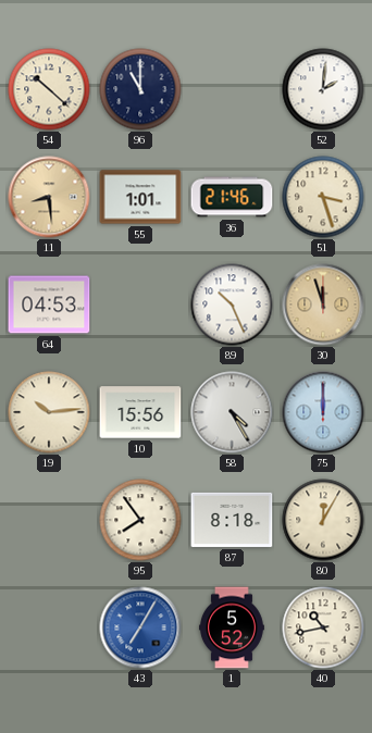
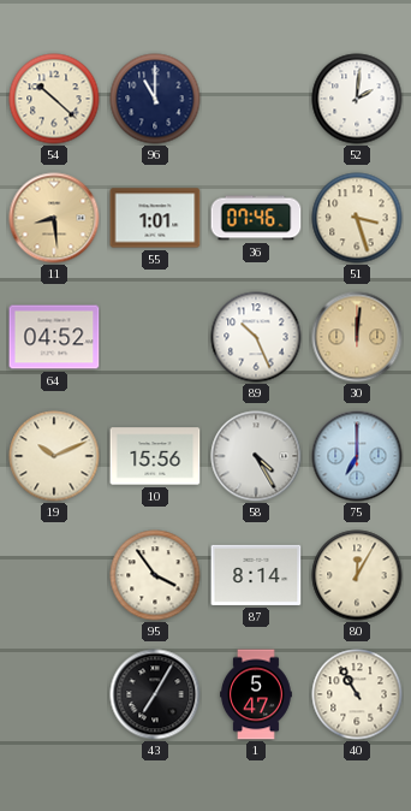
36: 21:46 -> 07:46 (256, 218)
64: 04:53 -> 04:52 (54, 337)
30: 11:57 -> 12:01 (357, 337)
19: 10:14 -> 10:11 (54, 456)
75: 12:00 -> 7:00 (357, 456)
95: 7:54 -> 3:54 (155, 575)
87: 8:18 -> 8:14 (256, 575)
43 dial: blue -> black (155, 694)
1: 5:52 -> 5:47 (257, 694)
40: 10:43 -> 10:55 (357, 694)
